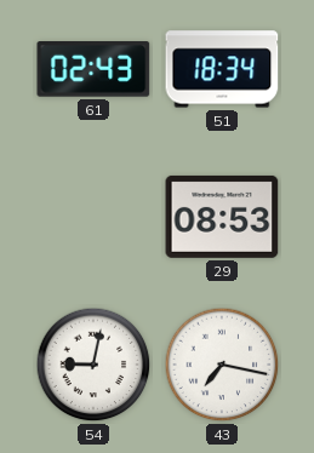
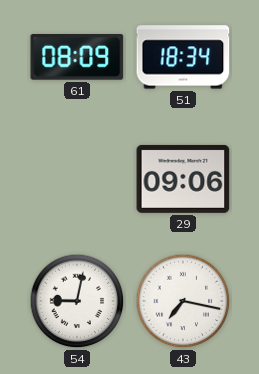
61: 02:43 -> 08:09 (77, 58)
29: 08:53 -> 09:06 (183, 179)
